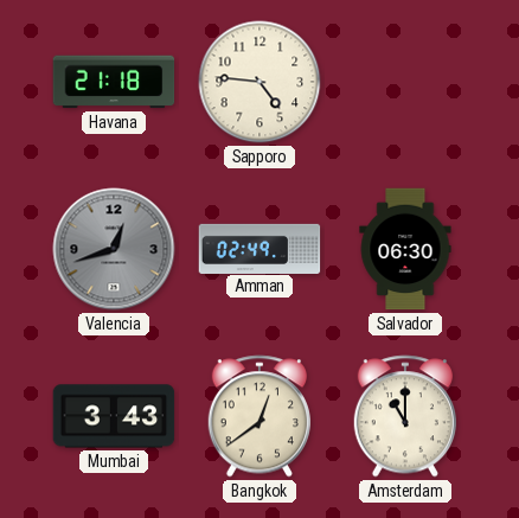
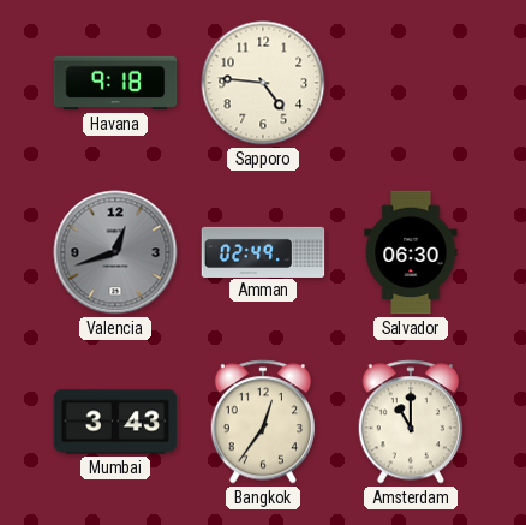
Havana: 21:18 -> 9:18 (115, 83)
Bangkok: 12:39 -> 12:36 (263, 422)
